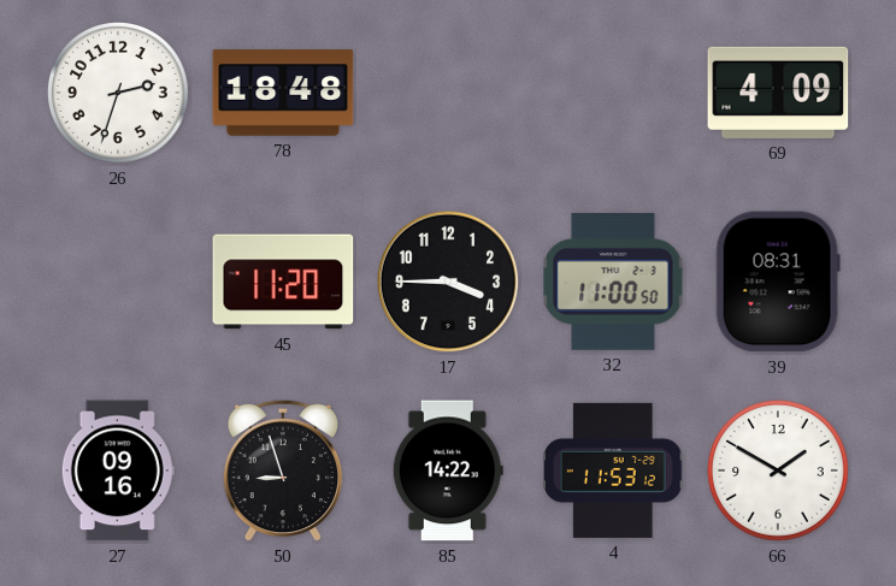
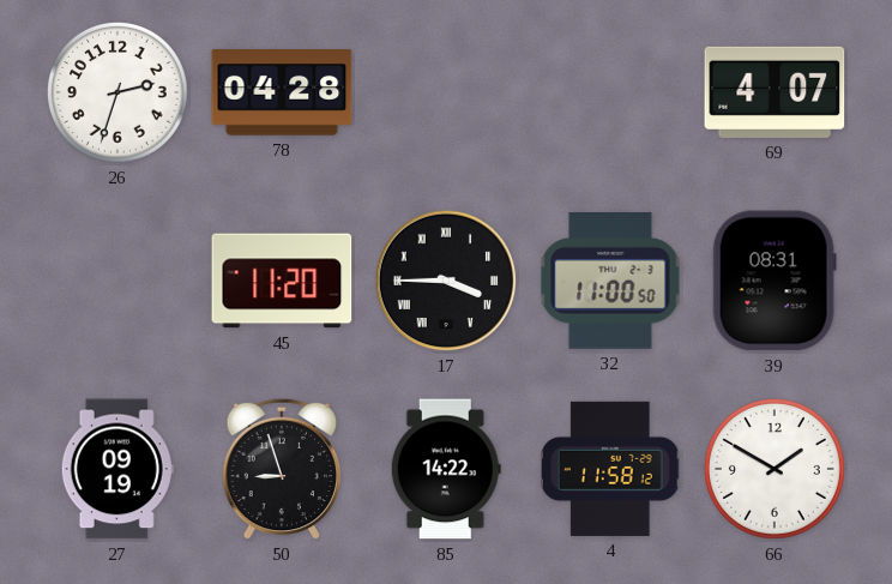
78: 18:48 -> 04:28 (282, 92)
69: 4:09 -> 4:07 (775, 92)
17 numerals: Arabic -> Roman (446, 281)
27: 09:16 -> 09:19 (117, 469)
4: 11:53 -> 11:58 (610, 469)
